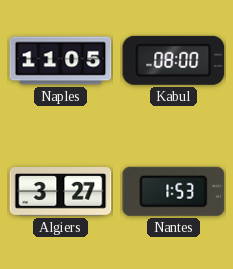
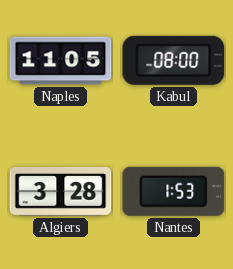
Algiers: 3:27 -> 3:28 (61, 192)
